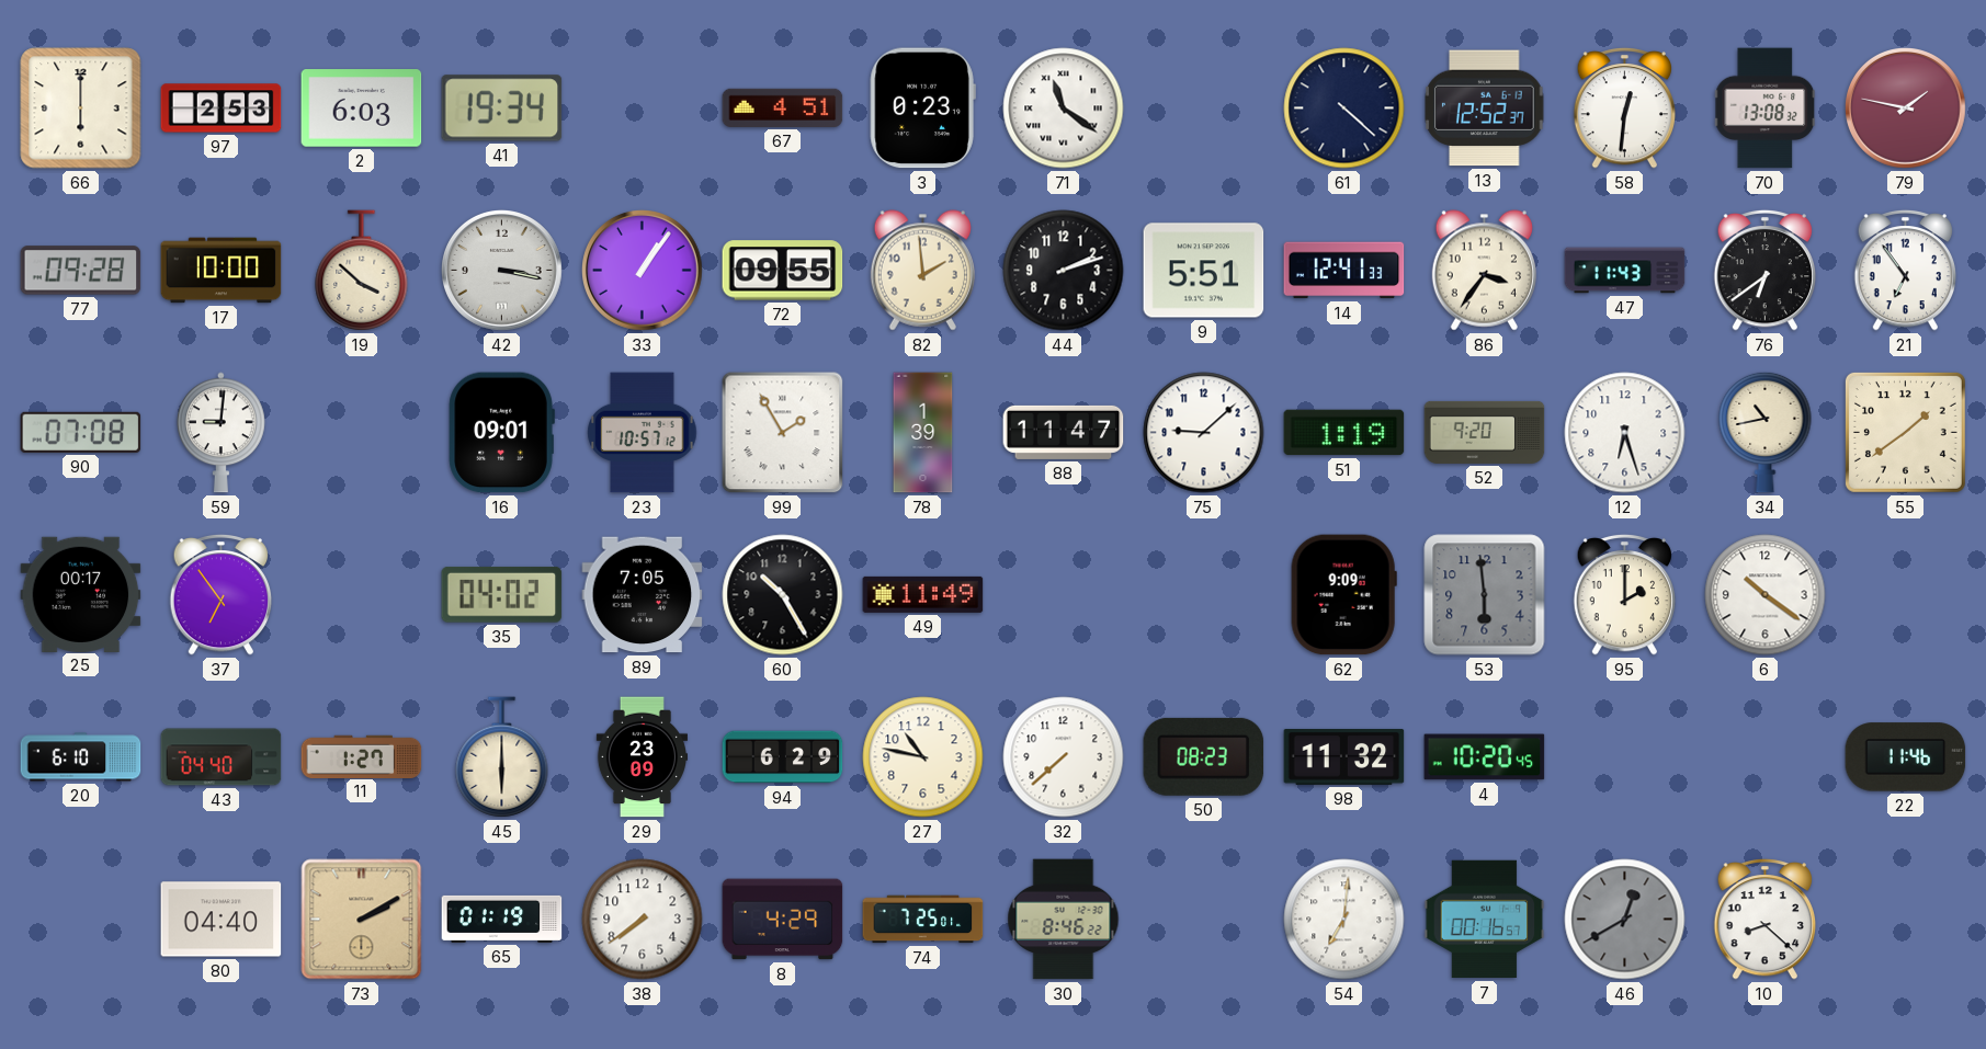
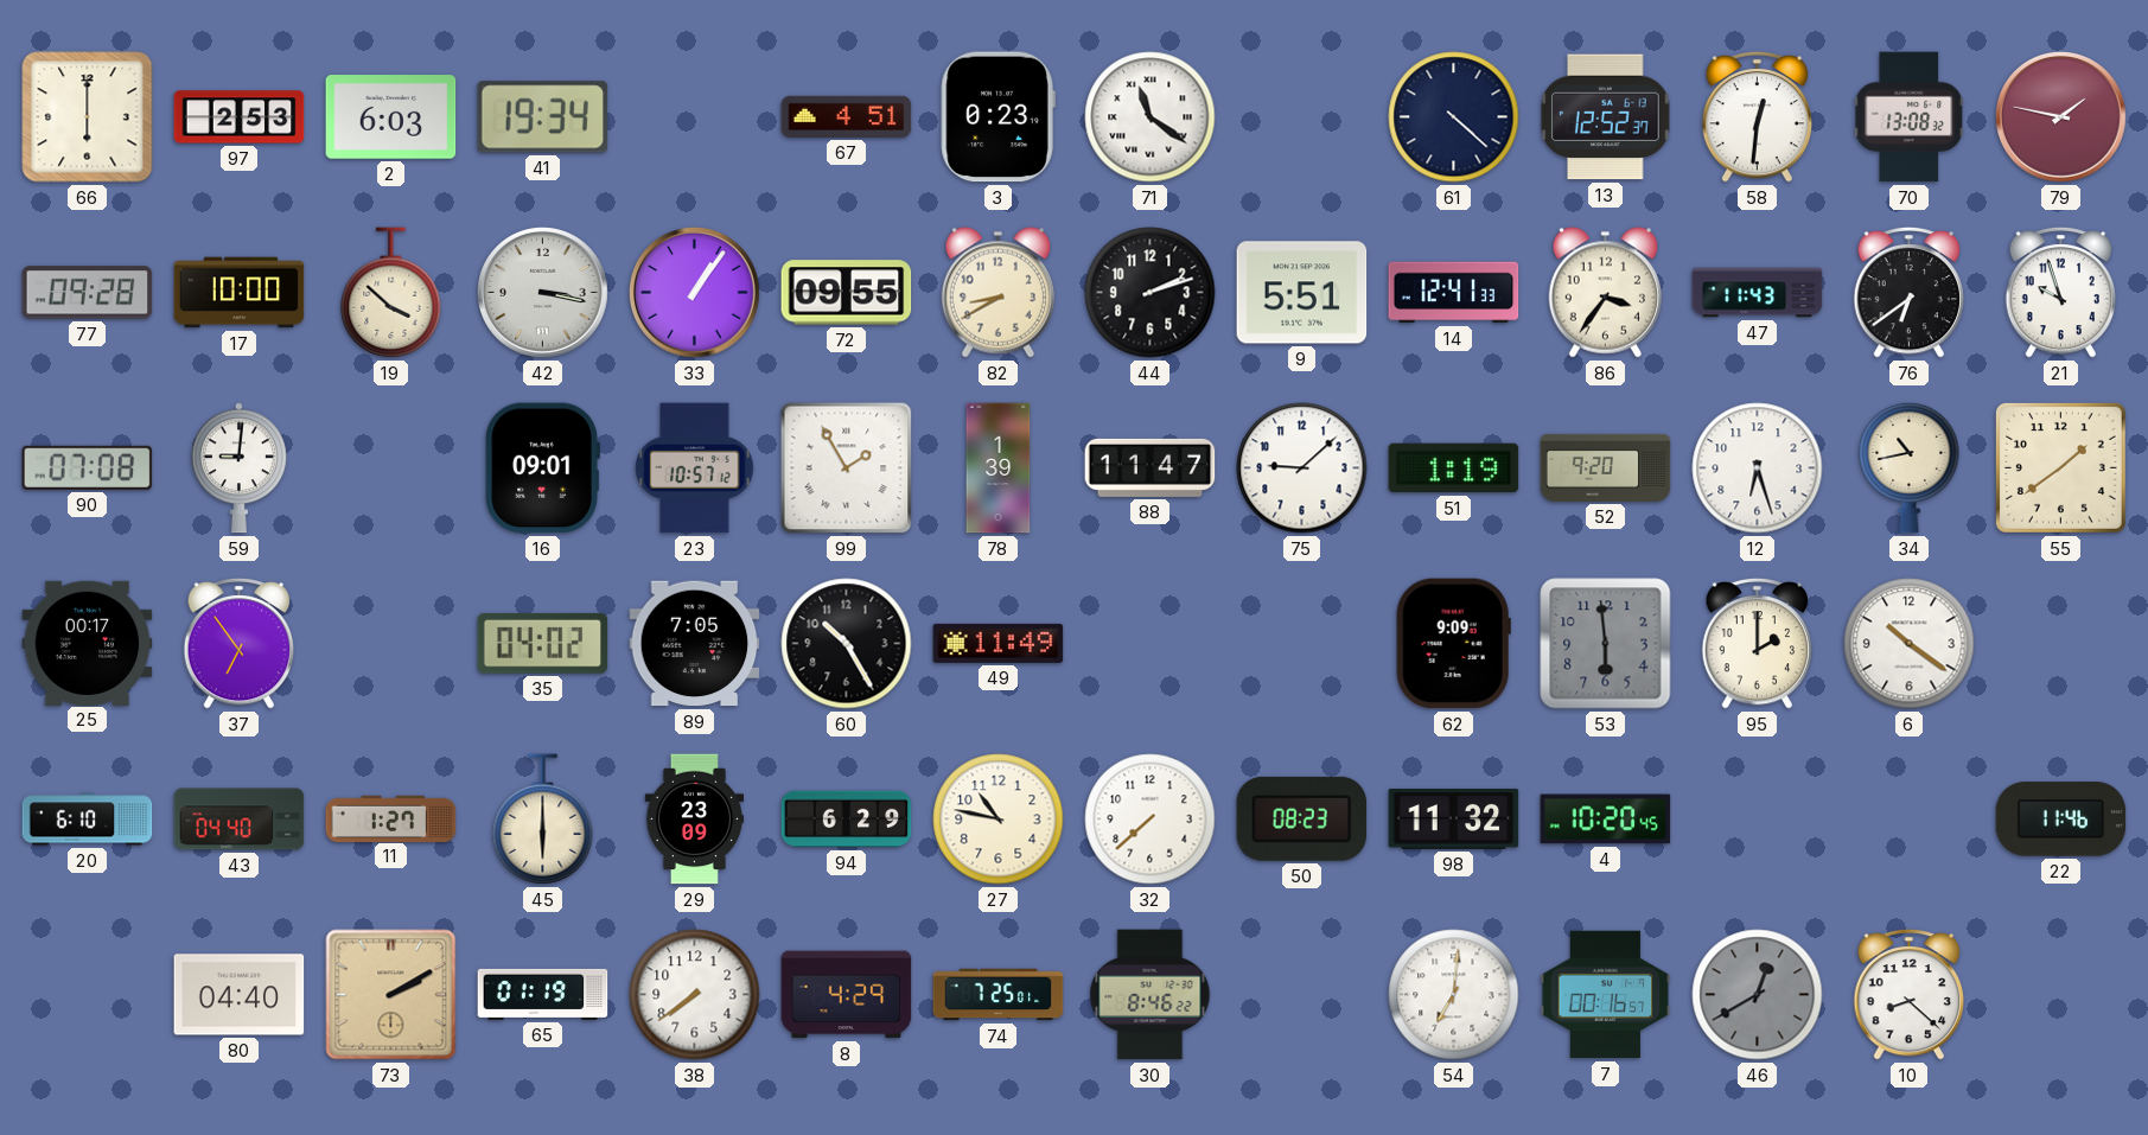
82: 1:59 -> 8:40 (997, 293)
21: 6:54 -> 9:57 (2060, 292)
